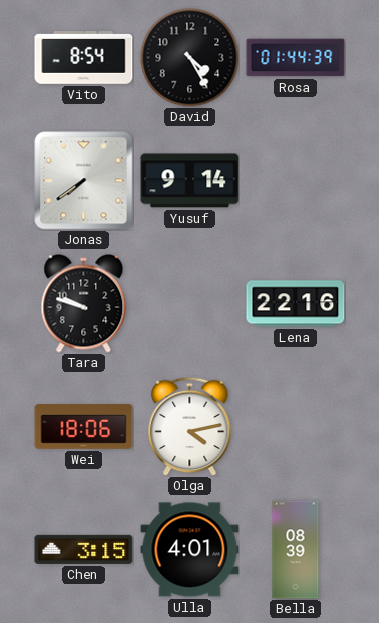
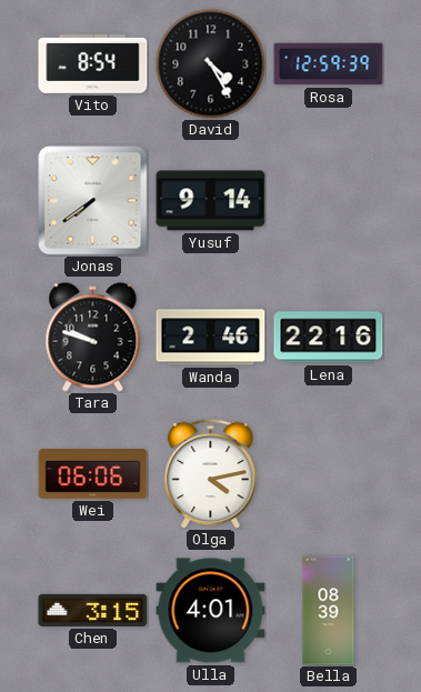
Rosa: 01:44 -> 12:59 (329, 64)
Wanda: none -> 2:46 (211, 338)
Wei: 18:06 -> 06:06 (93, 474)
